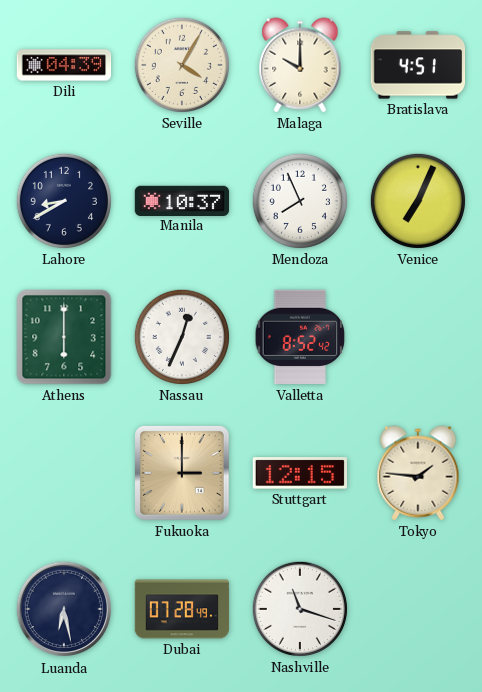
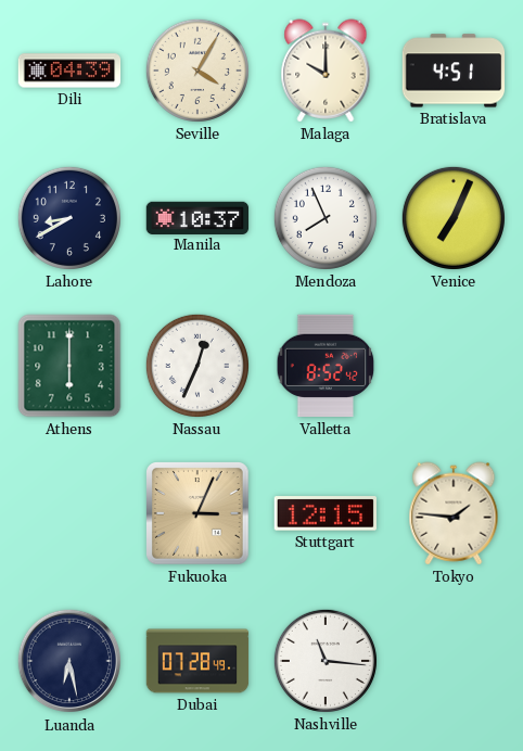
Fukuoka: 3:00 -> 3:04 (199, 514)
Nashville: 11:18 -> 11:16 (326, 661)
